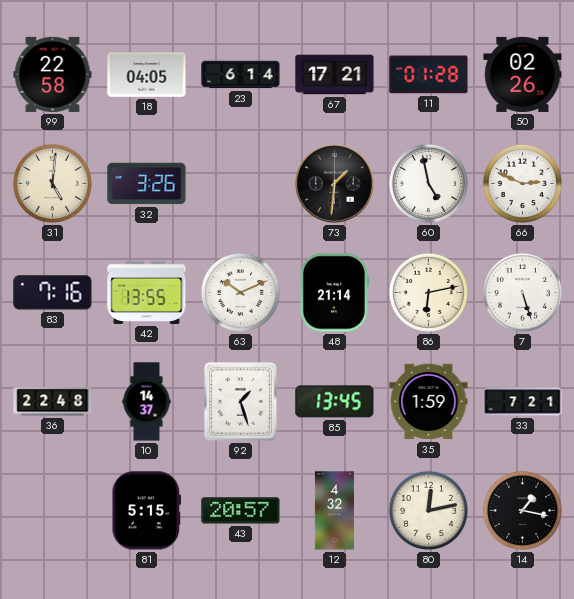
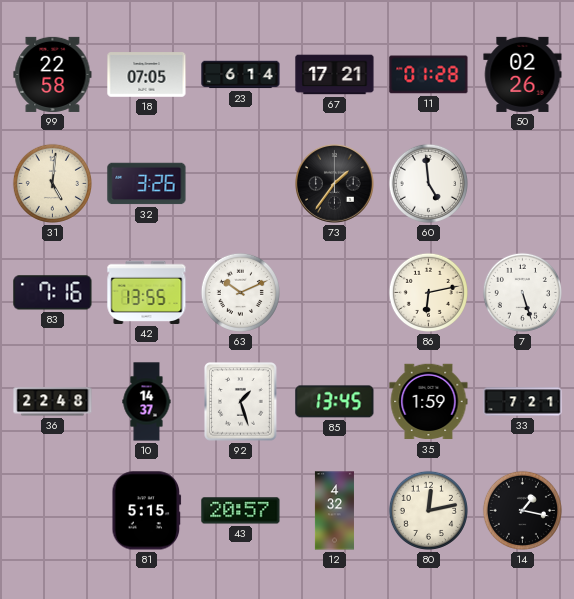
18: 04:05 -> 07:05 (147, 75)
73: 1:31 -> 1:36 (335, 184)
60: 4:58 -> 4:59 (428, 183)
66: 2:49 -> none (522, 183)
48: 21:14 -> none (334, 293)
